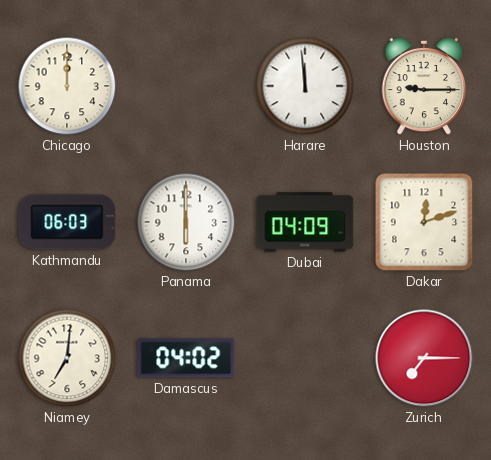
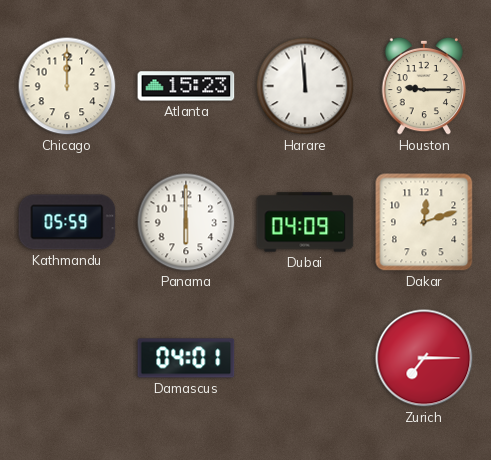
Atlanta: none -> 15:23 (186, 86)
Kathmandu: 06:03 -> 05:59 (67, 222)
Niamey: 7:01 -> none (67, 358)
Damascus: 04:02 -> 04:01 (186, 358)
